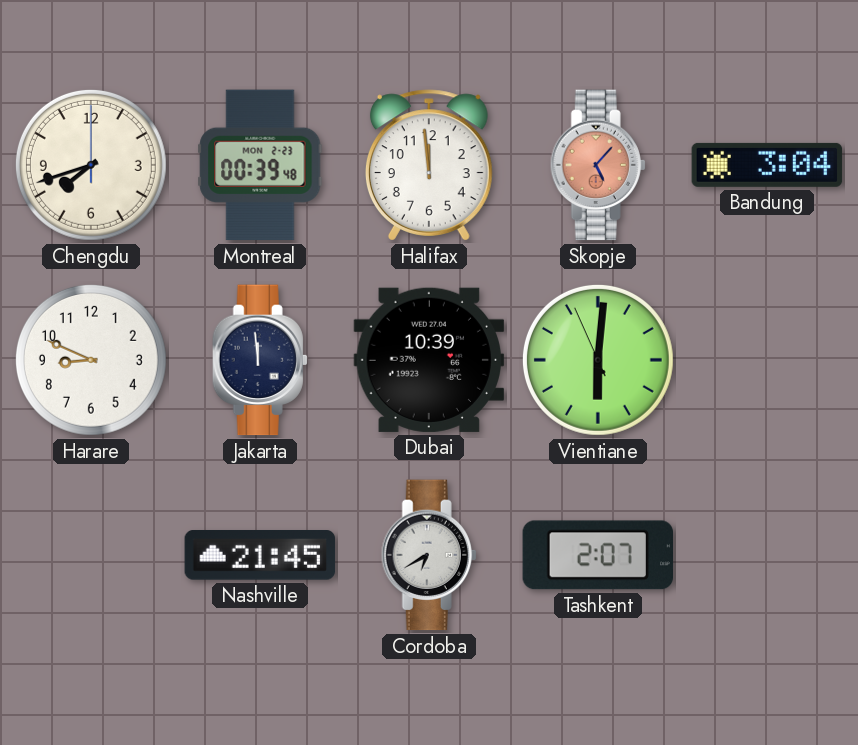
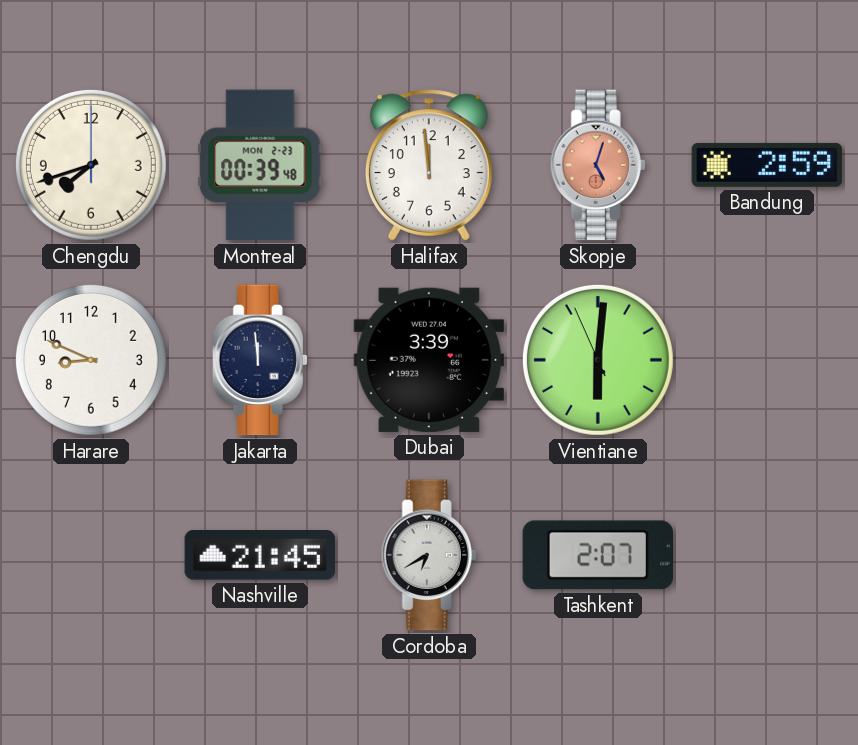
Skopje: 5:07 -> 5:03 (598, 165)
Bandung: 3:04 -> 2:59 (767, 165)
Dubai: 10:39 -> 3:39 (429, 360)
